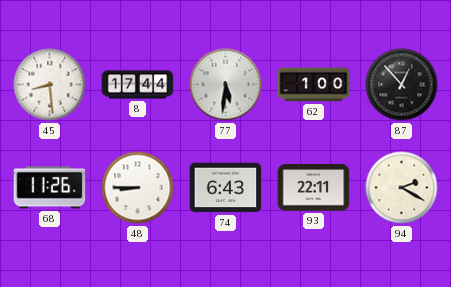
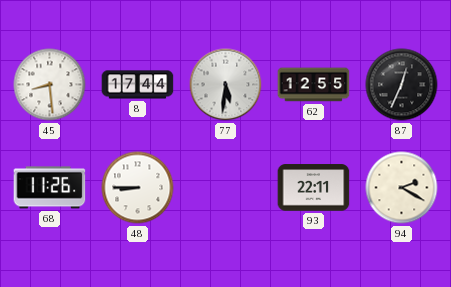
62: 1:00 -> 12:55 (314, 85)
87: 12:53 -> 12:34 (402, 85)
74: 6:43 -> none (226, 188)
